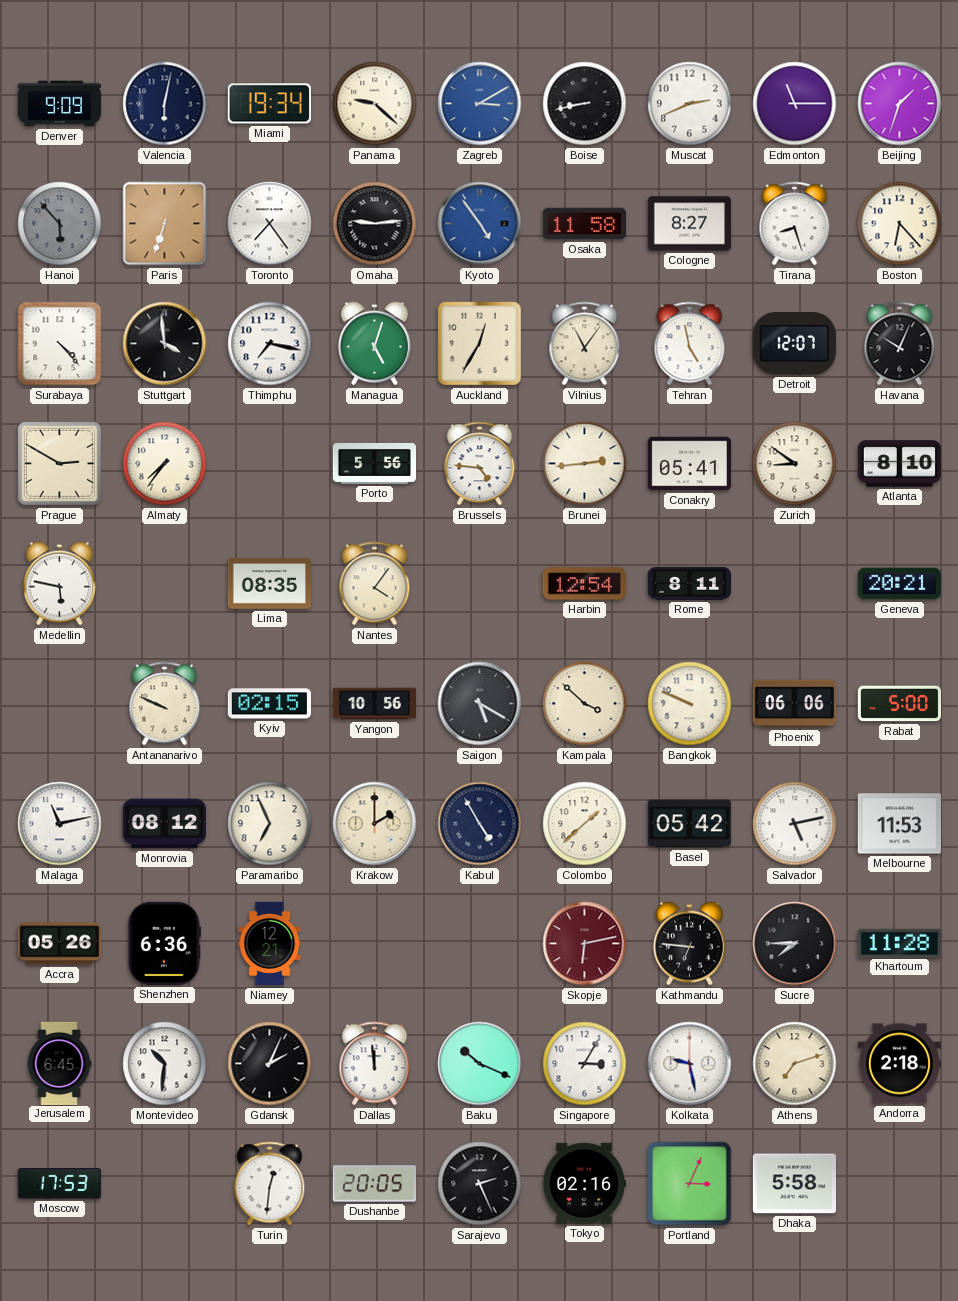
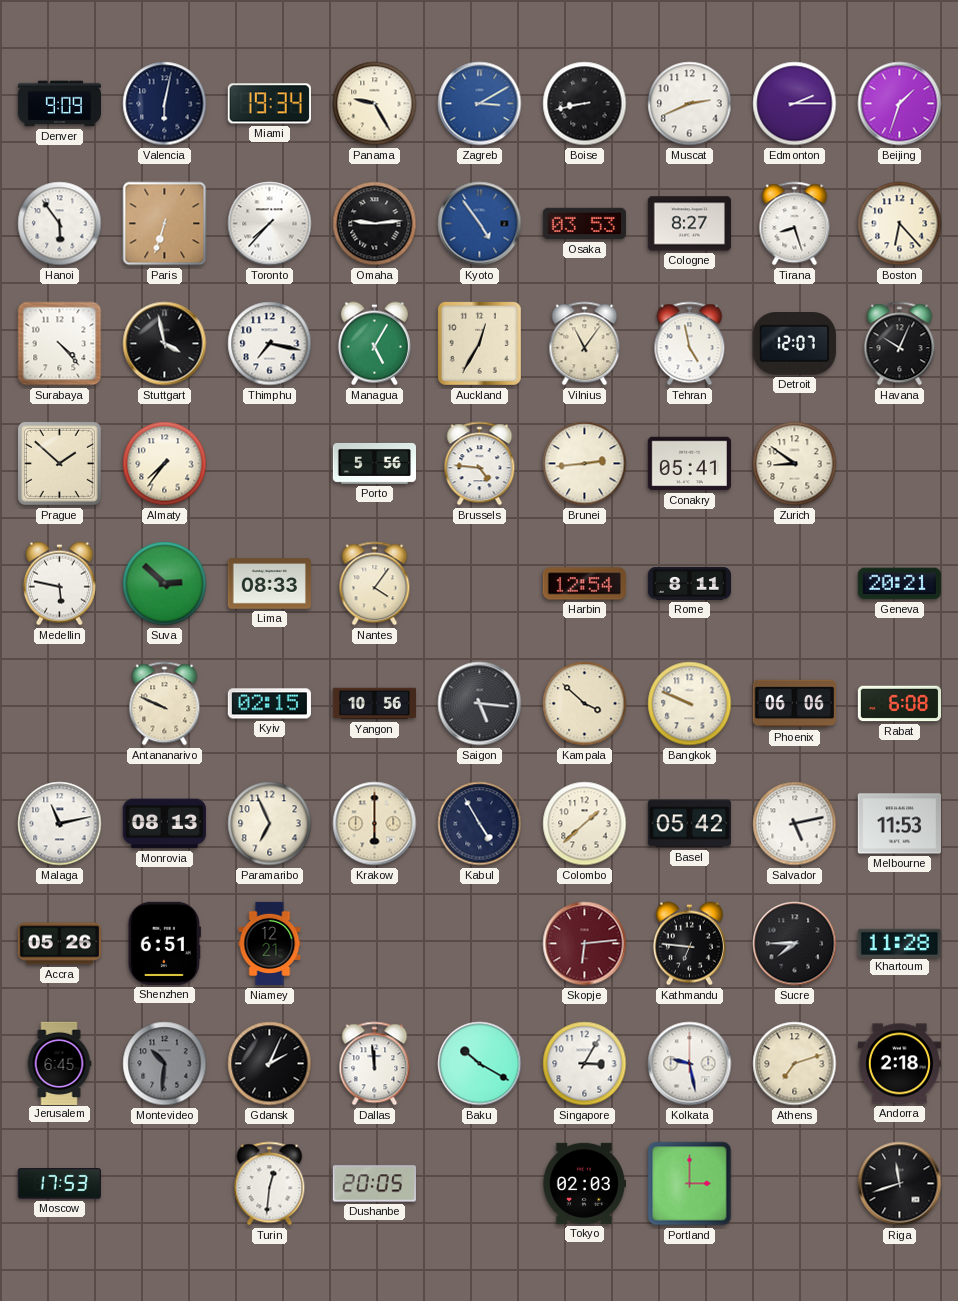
Panama: 9:22 -> 9:25 (375, 104)
Edmonton: 11:15 -> 2:15 (795, 104)
Hanoi: 5:53 -> 5:54 (60, 224)
Hanoi dial: grey -> white (60, 224)
Toronto: 7:24 -> 7:37 (270, 224)
Osaka: 11:58 -> 03:53 (584, 224)
Stuttgart: 3:59 -> 3:58 (165, 344)
Managua: 5:03 -> 5:05 (374, 344)
Prague: 2:50 -> 1:52 (59, 463)
Atlanta: 8:10 -> none (899, 464)
Suva: none -> 2:52 (165, 584)
Lima: 08:35 -> 08:33 (269, 584)
Saigon: 5:20 -> 5:16 (480, 704)
Rabat: 5:00 -> 6:08 (899, 704)
Monrovia: 08:12 -> 08:13 (164, 824)
Krakow: 2:00 -> 6:00 (375, 824)
Shenzhen: 6:36 -> 6:51 (164, 943)
Skopje: 6:13 -> 6:14 (585, 944)
Montevideo dial: white -> grey (165, 1064)
Baku: 10:19 -> 10:20 (480, 1064)
Sarajevo: 2:26 -> none (480, 1184)
Tokyo: 02:16 -> 02:03 (583, 1183)
Portland: 3:04 -> 3:00 (690, 1184)
Dhaka: 5:58 -> none (794, 1184)
Riga: none -> 11:42 (900, 1184)
